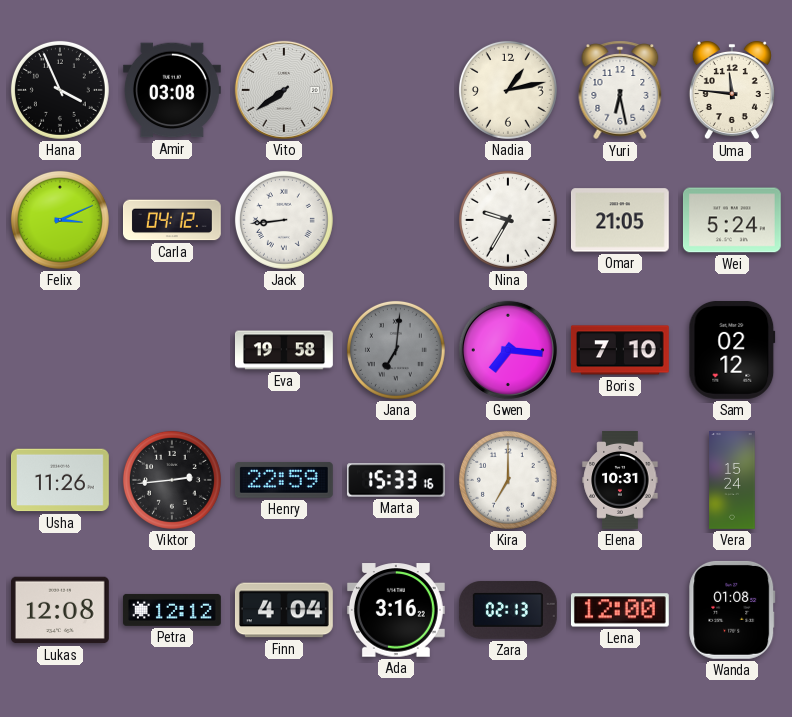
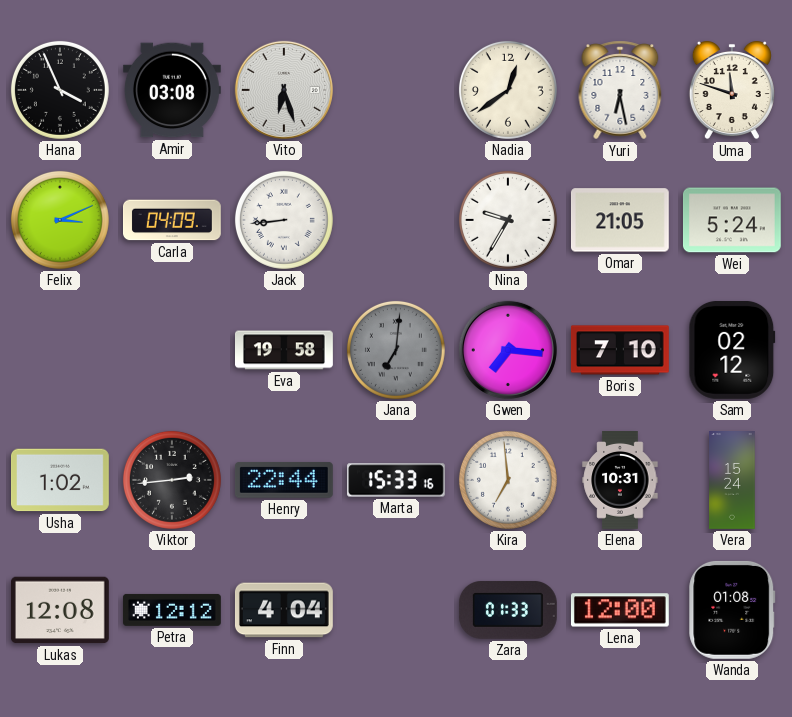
Vito: 7:39 -> 6:27 (284, 90)
Nadia: 1:13 -> 12:39 (508, 90)
Uma: 11:46 -> 11:48 (732, 90)
Carla: 04:12 -> 04:09 (173, 220)
Usha: 11:26 -> 1:02 (61, 480)
Henry: 22:59 -> 22:44 (284, 480)
Kira: 7:00 -> 6:59 (508, 480)
Ada: 3:16 -> none (396, 610)
Zara: 02:13 -> 01:33 (508, 610)
